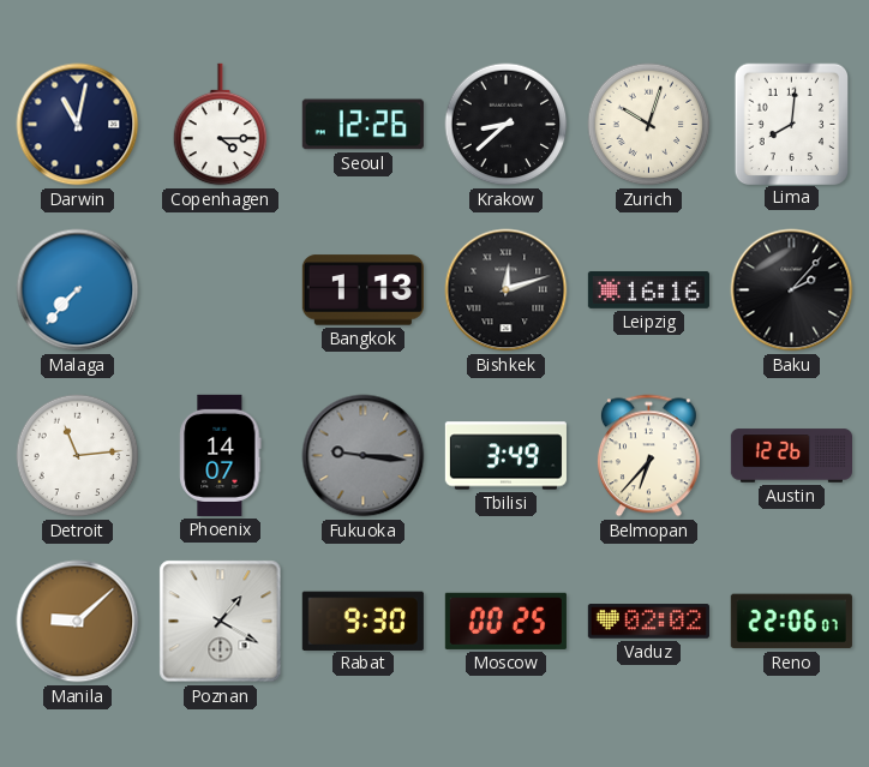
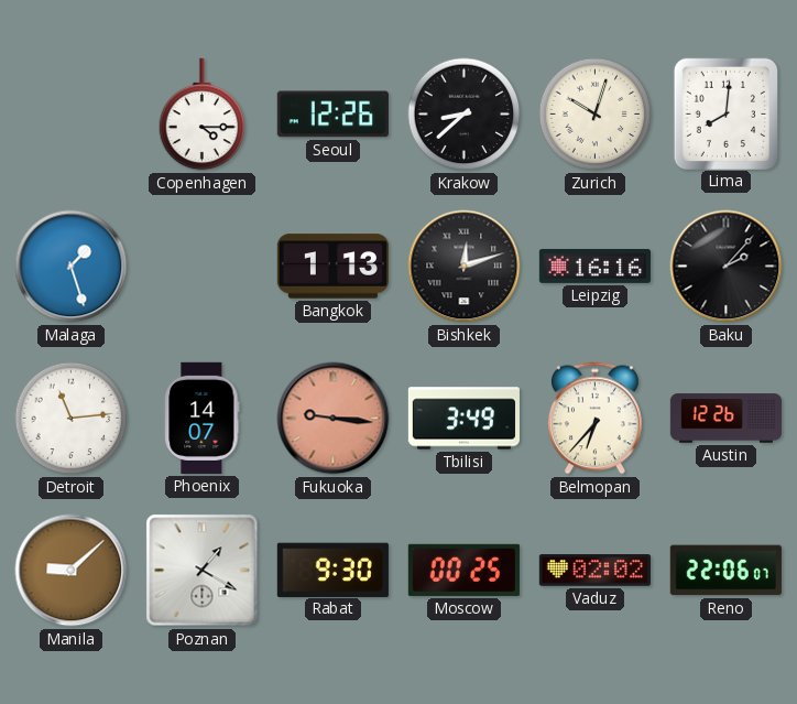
Darwin: 11:02 -> none (78, 125)
Malaga: 7:37 -> 1:27 (72, 267)
Fukuoka dial: grey -> salmon (334, 419)
